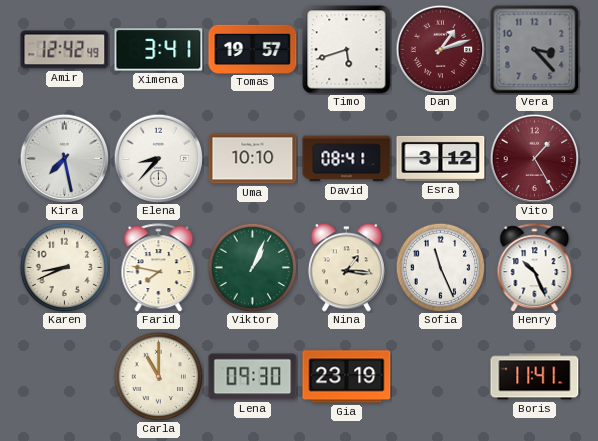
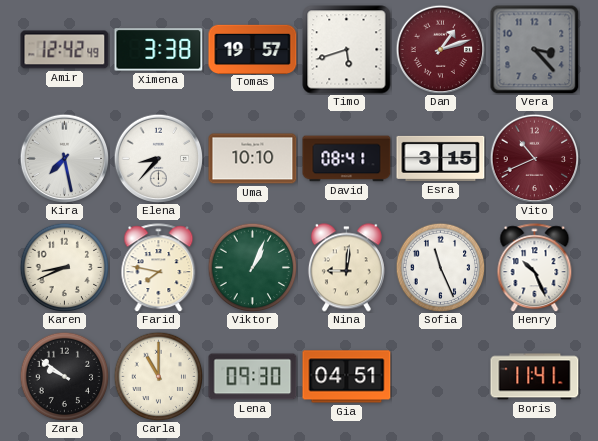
Ximena: 3:41 -> 3:38 (159, 50)
Esra: 3:12 -> 3:15 (441, 158)
Vito: 1:25 -> 10:41 (534, 158)
Nina: 1:16 -> 9:01 (346, 268)
Zara: none -> 9:51 (64, 376)
Gia: 23:19 -> 04:51 (347, 377)
